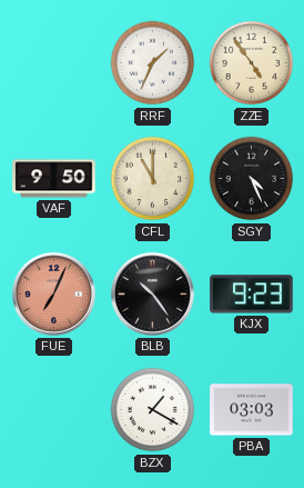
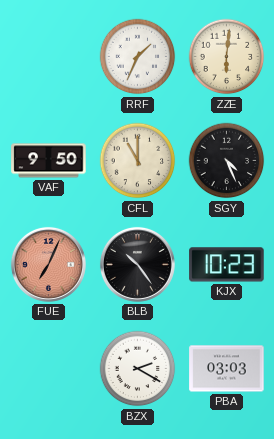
ZZE: 4:54 -> 6:01 (227, 57)
KJX: 9:23 -> 10:23 (227, 265)
BZX: 1:20 -> 2:20 (138, 369)
